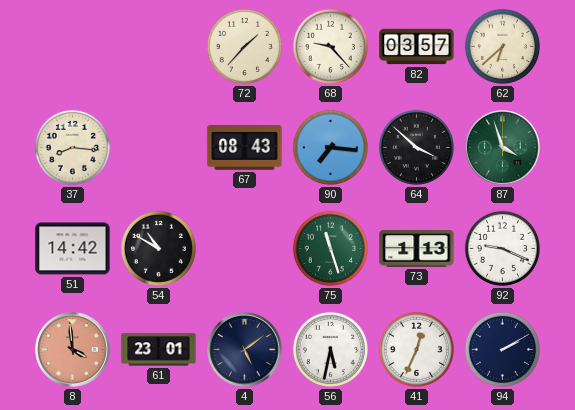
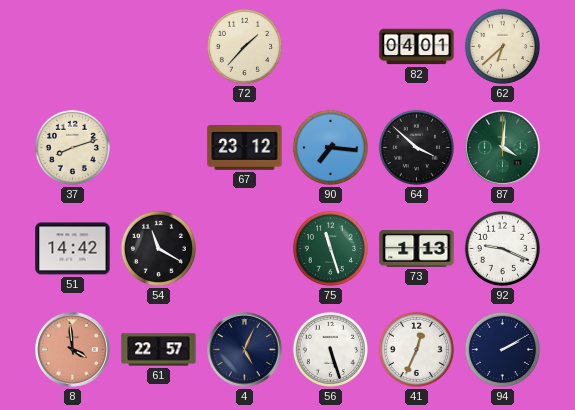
68: 9:23 -> none (330, 46)
82: 03:57 -> 04:01 (417, 47)
37: 8:16 -> 8:12 (72, 147)
67: 08:43 -> 23:12 (245, 148)
87: 3:57 -> 4:01 (503, 148)
54: 10:50 -> 11:20 (158, 248)
61: 23:01 -> 22:57 (159, 350)
4: 5:09 -> 5:04 (245, 350)
56: 5:32 -> 5:27 (330, 349)
